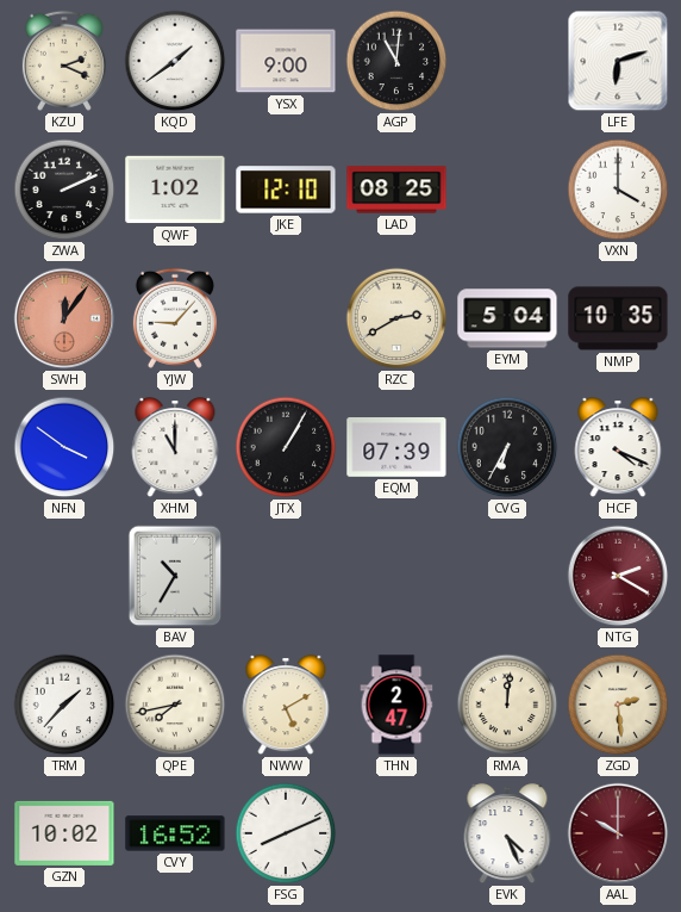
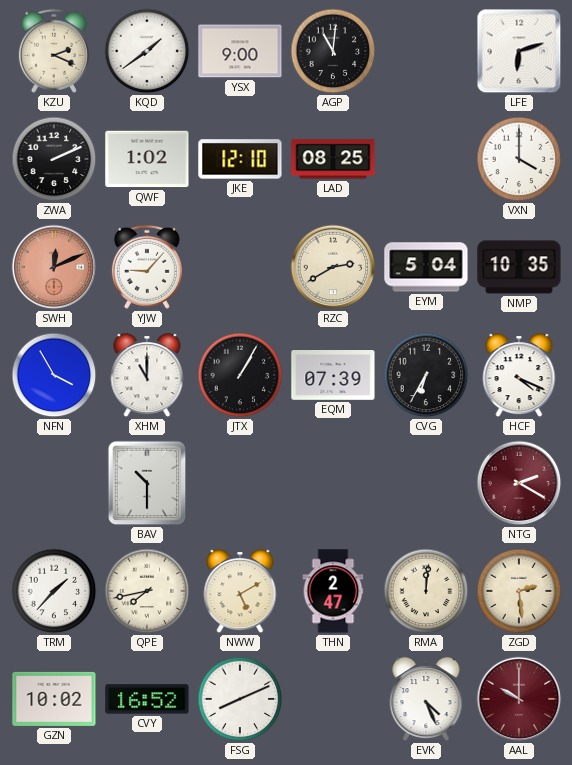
SWH: 12:06 -> 12:11 (54, 267)
NFN: 3:51 -> 3:55 (54, 375)
BAV: 10:35 -> 10:30 (147, 483)
